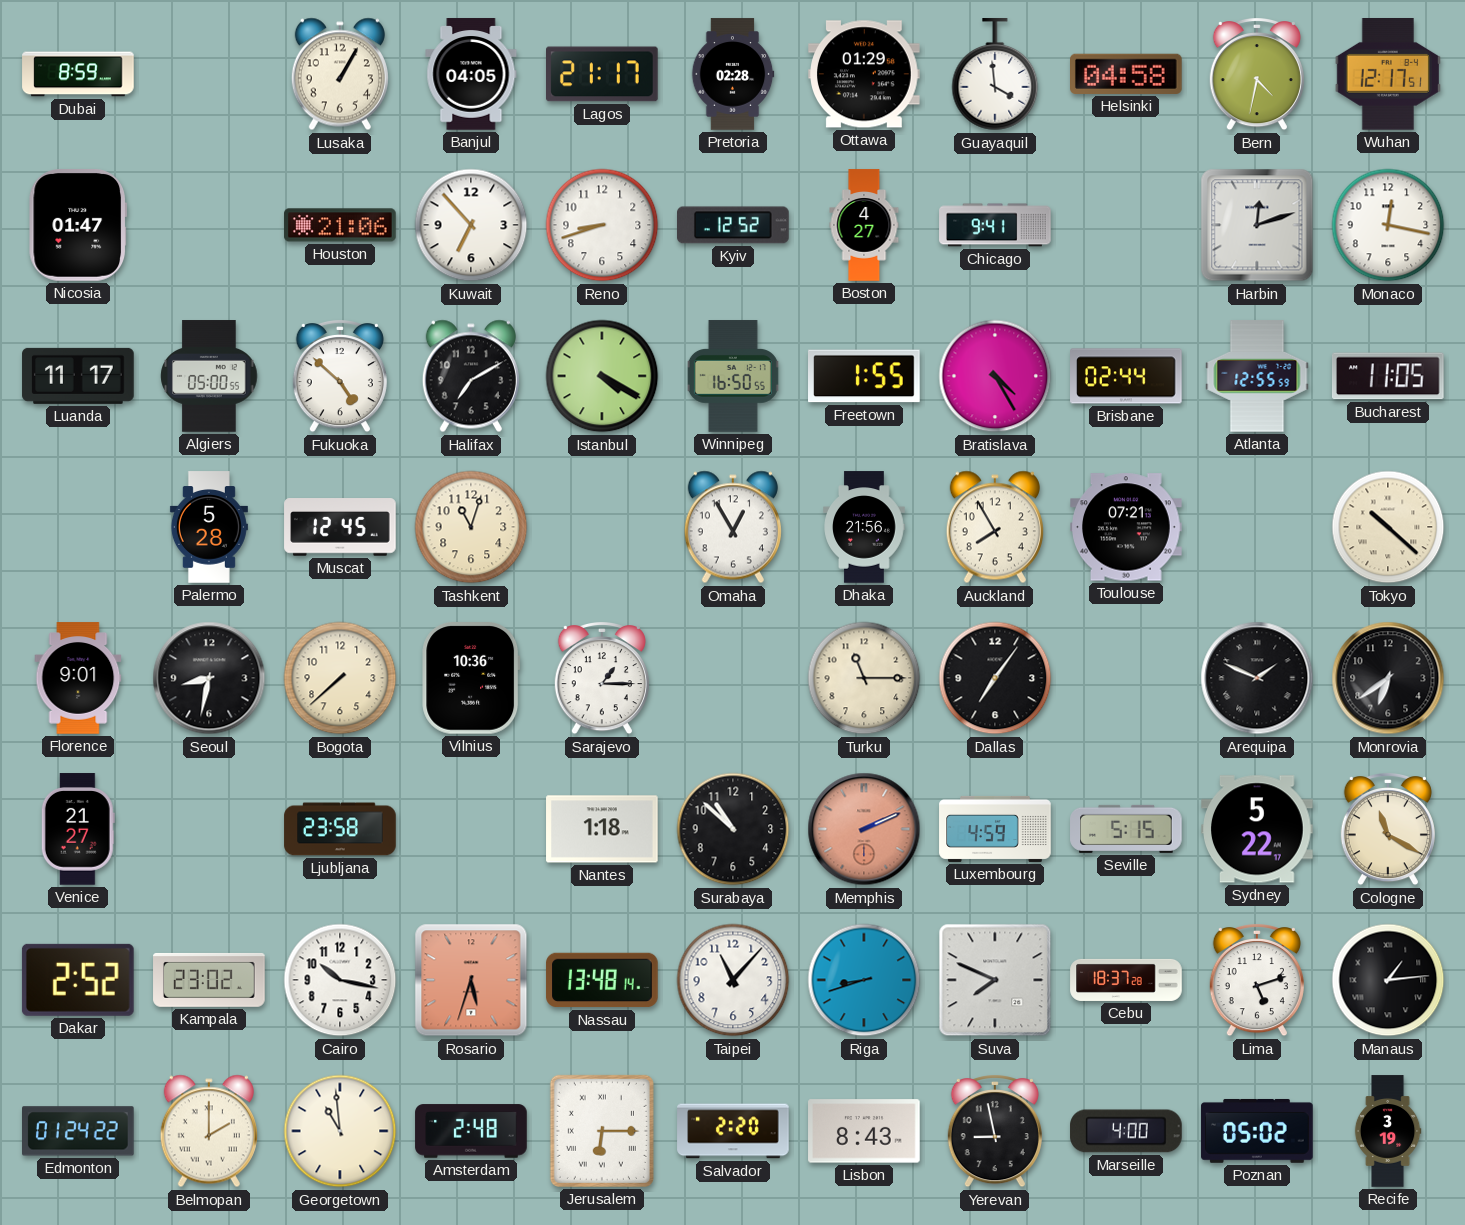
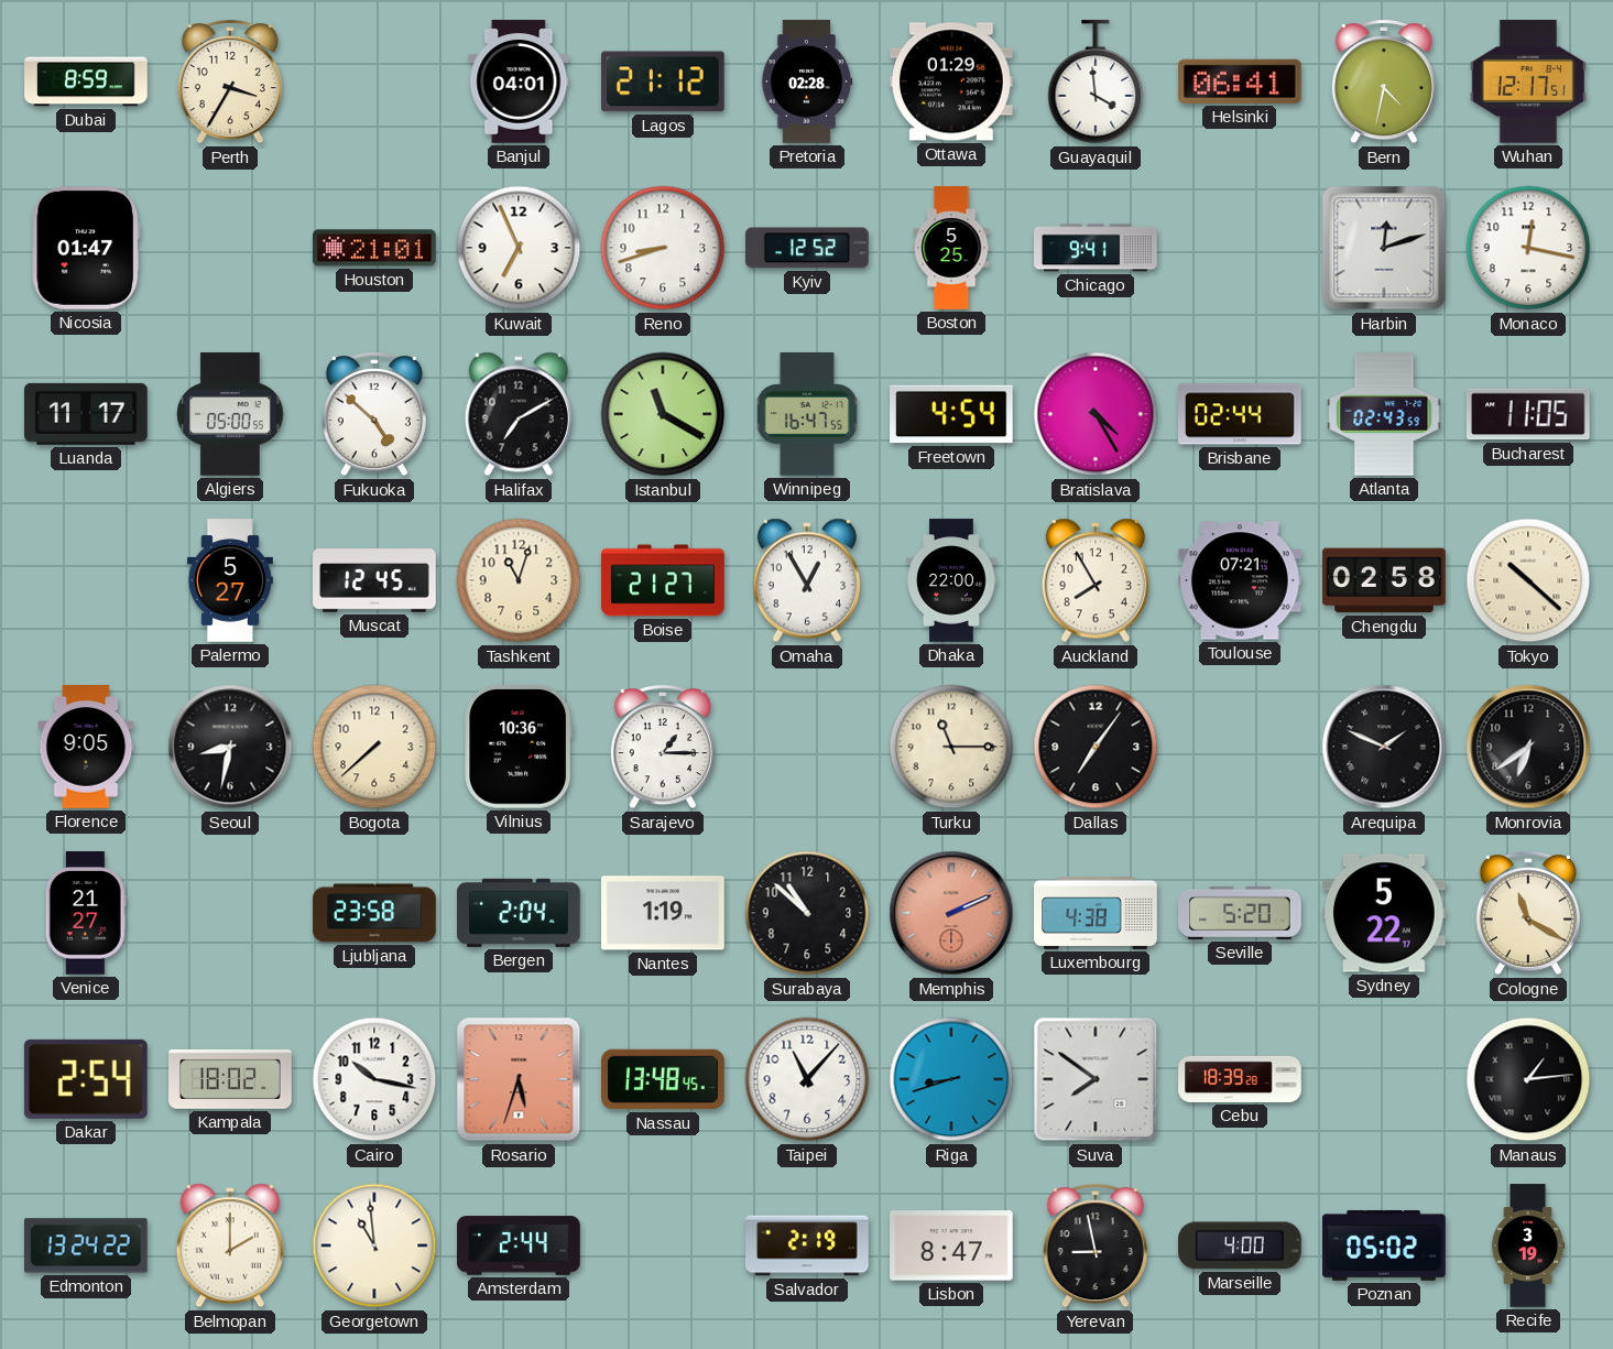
Perth: none -> 3:35 (230, 81)
Lusaka: 1:05 -> none (340, 74)
Banjul: 04:05 -> 04:01 (519, 81)
Lagos: 21:17 -> 21:12 (664, 81)
Helsinki: 04:58 -> 06:41 (1241, 81)
Houston: 21:06 -> 21:01 (374, 248)
Kuwait: 6:53 -> 6:56 (519, 248)
Boston: 4:27 -> 5:25 (951, 248)
Istanbul: 4:20 -> 11:20 (663, 414)
Winnipeg: 16:50 -> 16:47 (807, 414)
Freetown: 1:55 -> 4:54 (951, 414)
Atlanta: 12:55 -> 02:43 (1384, 414)
Palermo: 5:28 -> 5:27 (230, 580)
Boise: none -> 21:27 (663, 580)
Dhaka: 21:56 -> 22:00 (951, 580)
Chengdu: none -> 02:58 (1384, 580)
Florence: 9:01 -> 9:05 (86, 747)
Bergen: none -> 2:04 (519, 913)
Nantes: 1:18 -> 1:19 (663, 913)
Luxembourg: 4:59 -> 4:38 (1096, 913)
Seville: 5:15 -> 5:20 (1240, 913)
Dakar: 2:52 -> 2:54 (86, 1079)
Kampala: 23:02 -> 18:02 (230, 1079)
Nassau: 13:48:14 -> 13:48:45 (663, 1079)
Suva: 7:49 -> 7:51 (1096, 1079)
Cebu: 18:37 -> 18:39 (1240, 1079)
Lima: 5:12 -> none (1257, 980)
Edmonton: 01:24 -> 13:24 (87, 1245)
Amsterdam: 2:48 -> 2:44 (519, 1245)
Jerusalem: 6:15 -> none (602, 1131)
Salvador: 2:20 -> 2:19 (807, 1245)
Lisbon: 8:43 -> 8:47 (951, 1245)
